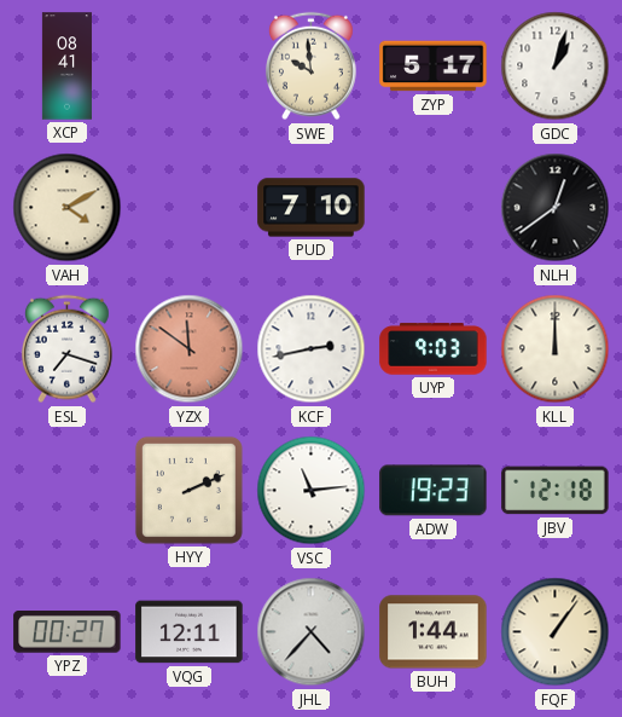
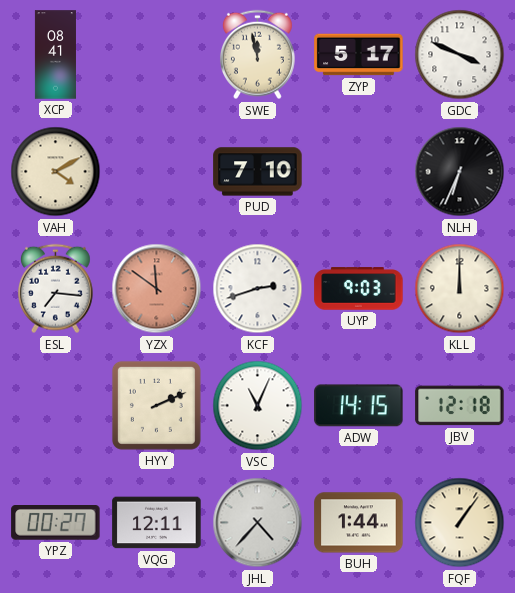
SWE: 9:59 -> 11:58 (257, 55)
GDC: 1:03 -> 3:49 (460, 55)
NLH: 12:39 -> 6:34 (460, 172)
ESL: 7:18 -> 7:16 (55, 289)
KCF: 2:43 -> 2:42 (258, 289)
VSC: 11:14 -> 11:04 (258, 406)
ADW: 19:23 -> 14:15 (359, 406)
